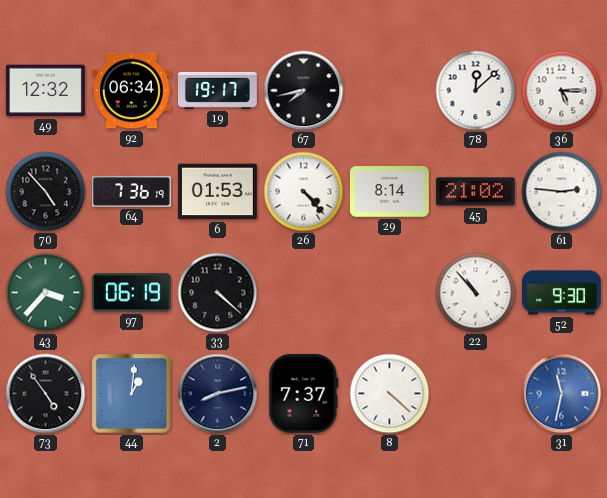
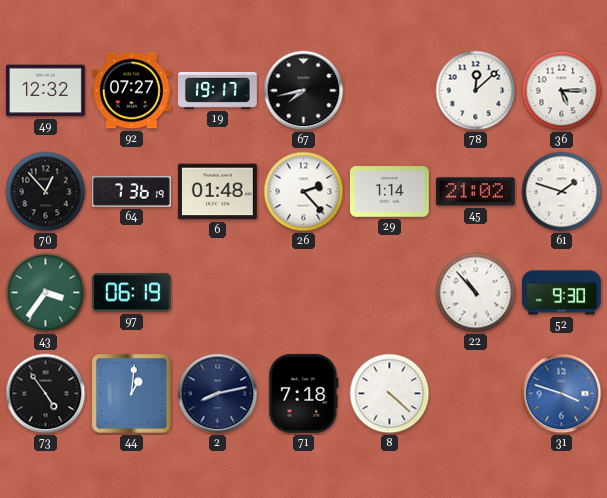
92: 06:34 -> 07:27 (131, 91)
70: 4:53 -> 12:53 (46, 192)
6: 01:53 -> 01:48 (217, 192)
26: 4:23 -> 2:23 (304, 192)
29: 8:14 -> 1:14 (389, 192)
61: 2:46 -> 1:48 (562, 192)
43: 3:37 -> 3:36 (46, 293)
33: 4:22 -> none (218, 293)
71: 7:37 -> 7:18 (304, 393)
31: 11:32 -> 3:48 (562, 394)
